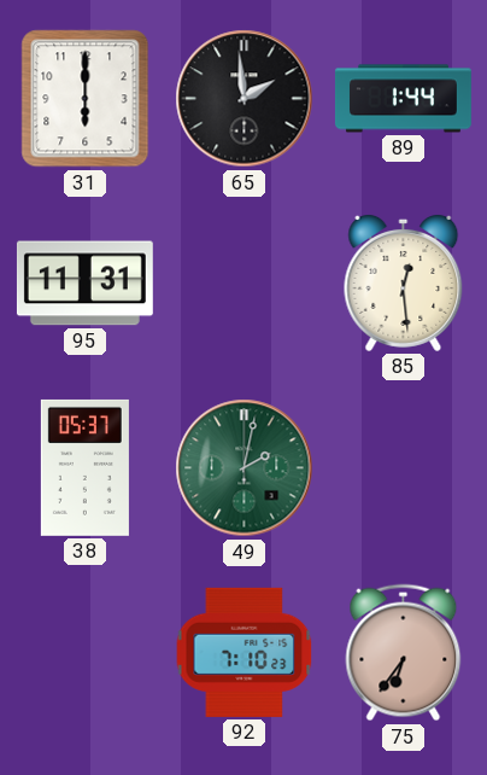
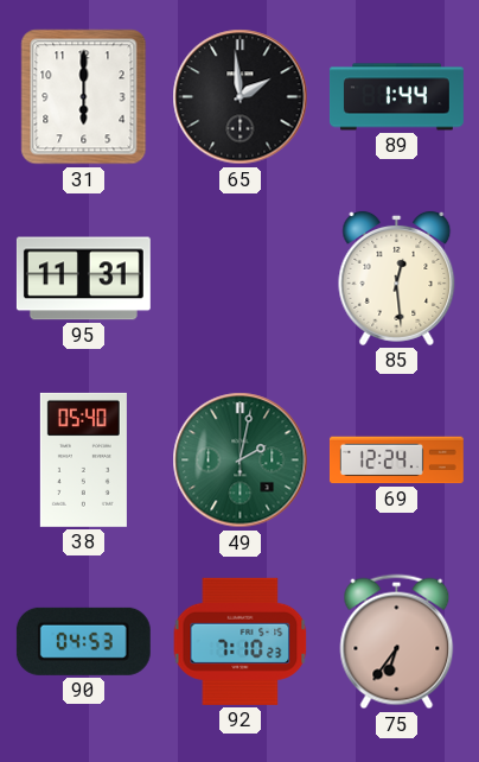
38: 05:37 -> 05:40 (83, 459)
69: none -> 12:24 (396, 461)
90: none -> 04:53 (83, 641)
